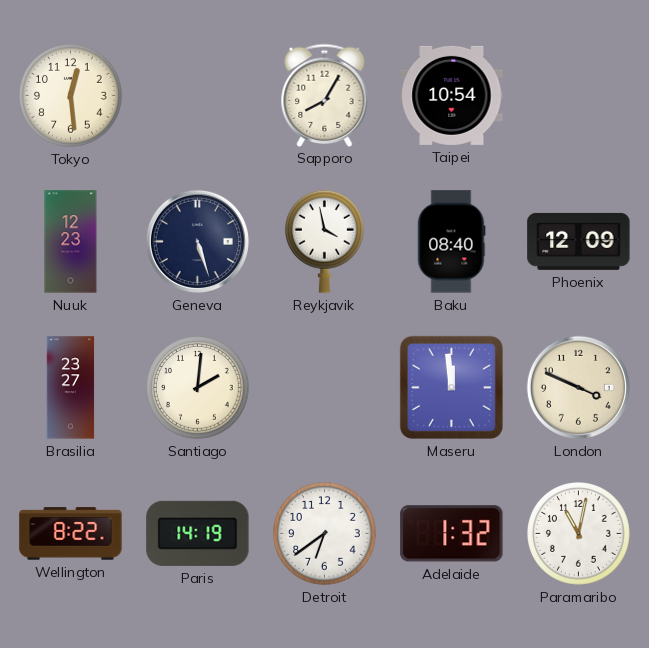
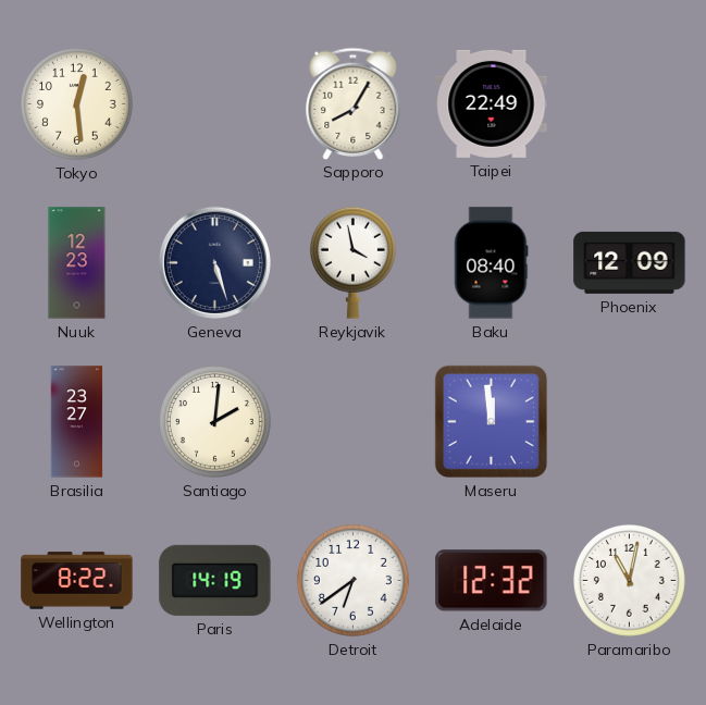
Taipei: 10:54 -> 22:49 (492, 103)
London: 3:49 -> none (578, 387)
Adelaide: 1:32 -> 12:32 (492, 581)
